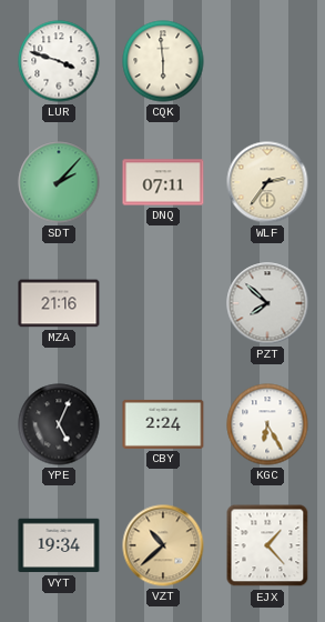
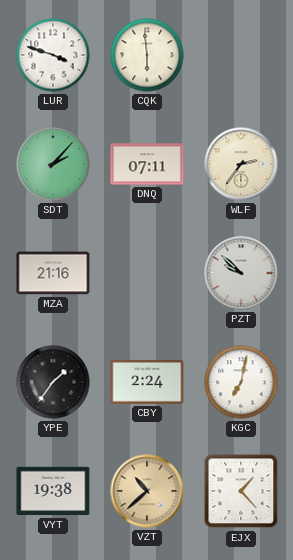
PZT: 7:52 -> 9:52 (241, 273)
YPE: 5:04 -> 1:36 (53, 382)
KGC: 6:25 -> 7:02 (241, 382)
VYT: 19:34 -> 19:38 (53, 491)
